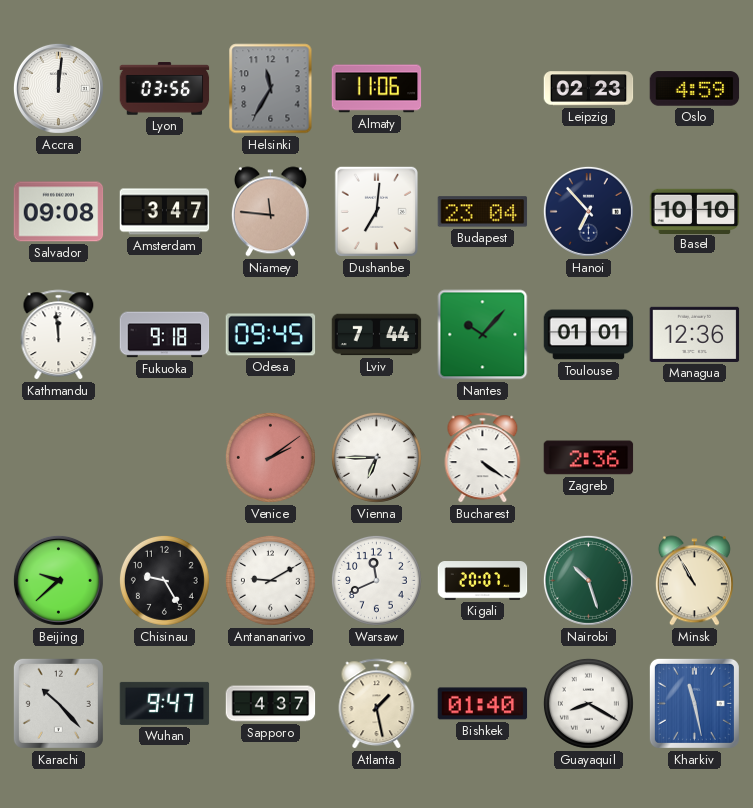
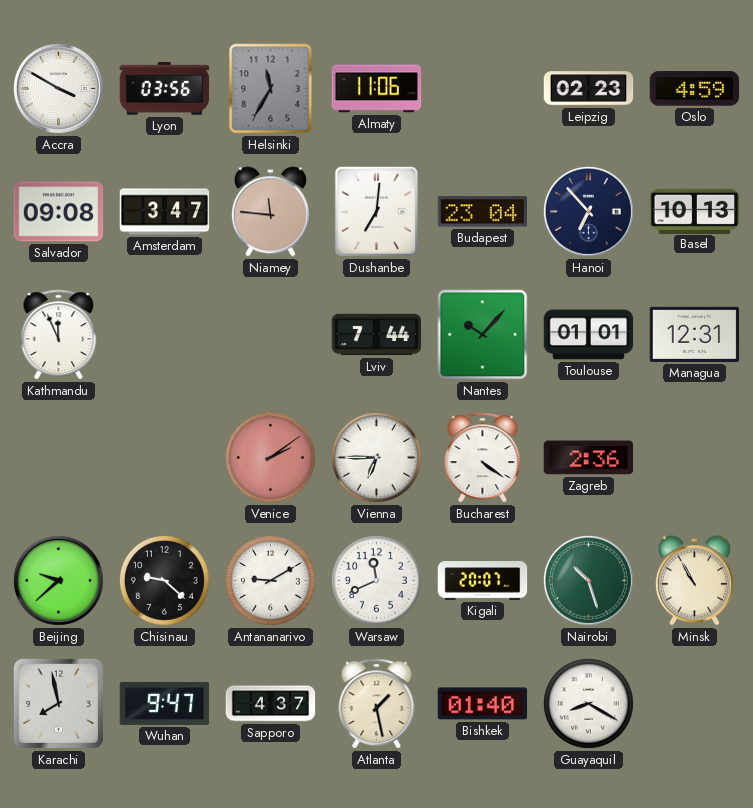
Accra: 12:01 -> 3:50 (58, 88)
Basel: 10:10 -> 10:13 (695, 211)
Kathmandu: 11:59 -> 11:56 (59, 335)
Fukuoka: 9:18 -> none (165, 335)
Odesa: 09:45 -> none (271, 335)
Managua: 12:36 -> 12:31 (695, 334)
Chisinau: 9:25 -> 9:22 (164, 580)
Karachi: 10:23 -> 7:58 (58, 703)
Kharkiv: 11:28 -> none (694, 703)
